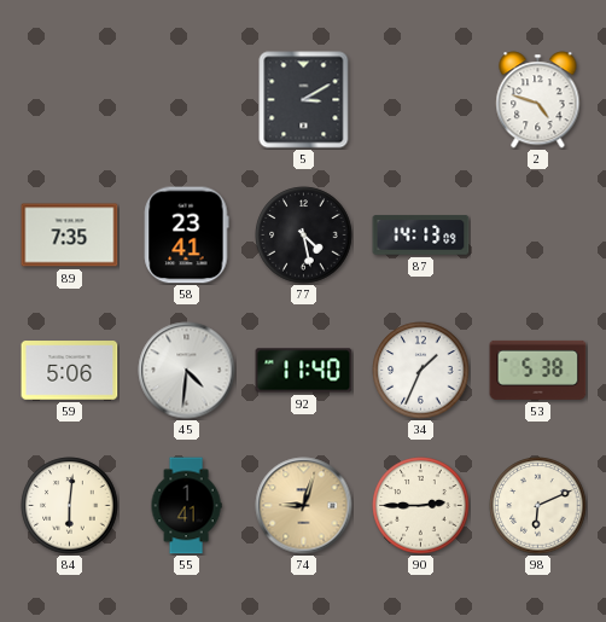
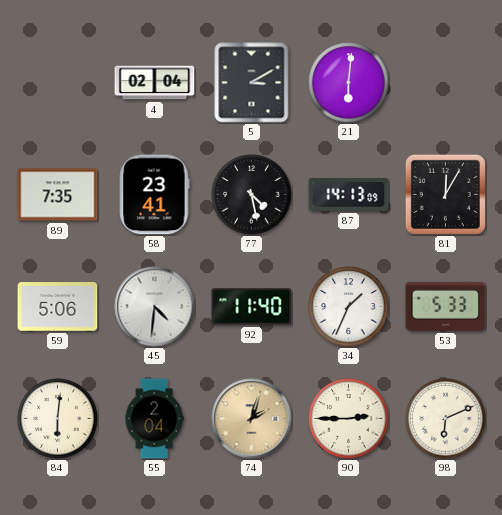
4: none -> 02:04 (155, 83)
21: none -> 6:01 (349, 83)
2: 4:48 -> none (538, 100)
81: none -> 12:05 (445, 194)
53: 5:38 -> 5:33 (446, 306)
55: 1:41 -> 2:04 (154, 419)
74: 9:03 -> 2:03 (252, 419)
